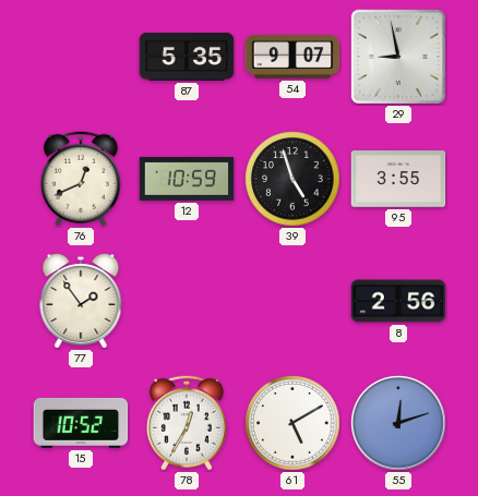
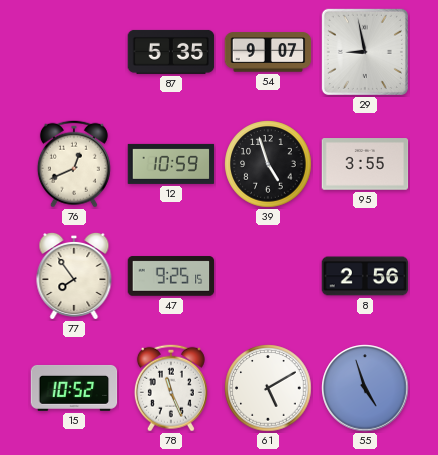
77: 1:54 -> 7:54 (74, 276)
47: none -> 9:25 (171, 276)
78: 12:35 -> 11:26 (171, 388)
55: 12:12 -> 4:57 (365, 388)
